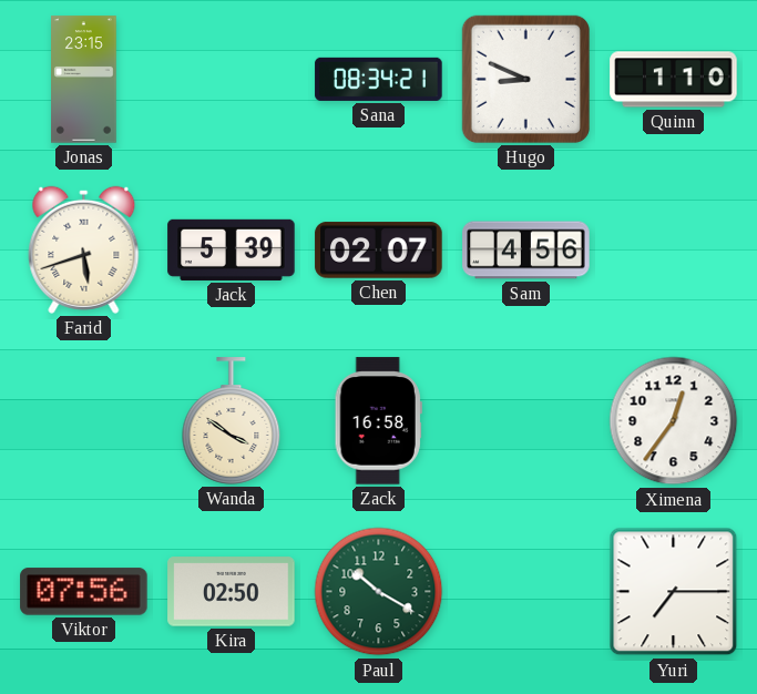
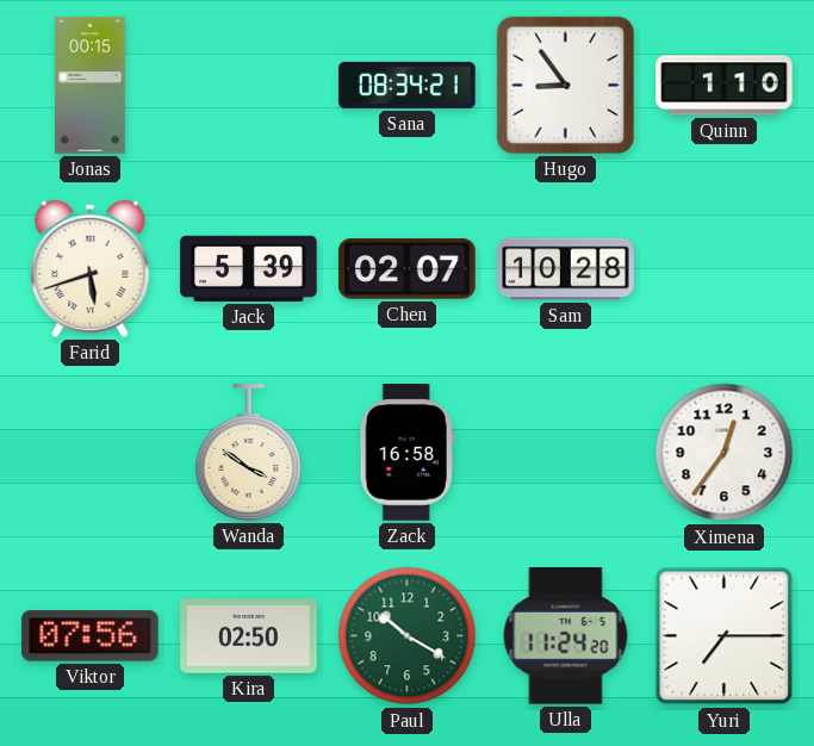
Jonas: 23:15 -> 00:15 (91, 86)
Hugo: 8:49 -> 8:54 (565, 85)
Sam: 4:56 -> 10:28 (566, 269)
Ulla: none -> 11:24 (566, 636)
